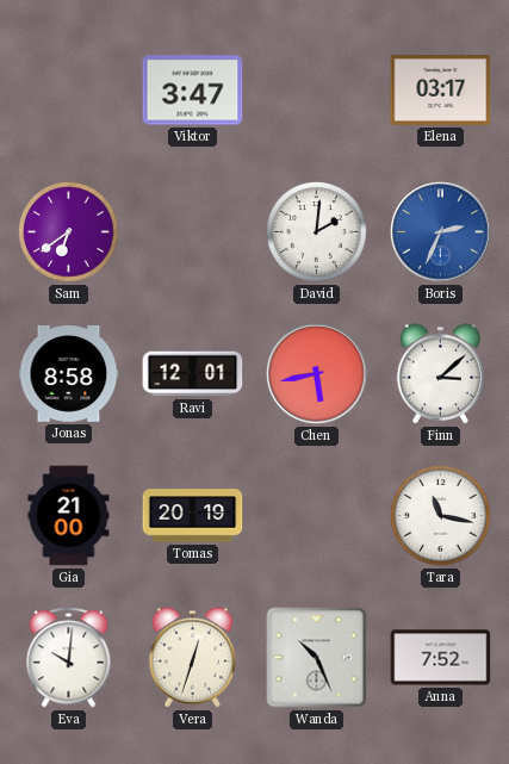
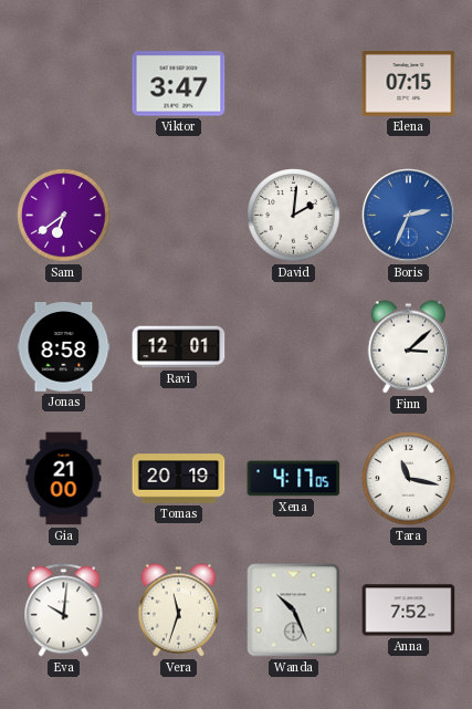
Elena: 03:17 -> 07:15 (409, 84)
Chen: 5:43 -> none (317, 374)
Xena: none -> 4:17 (294, 479)
Vera: 12:33 -> 11:33 (179, 611)
